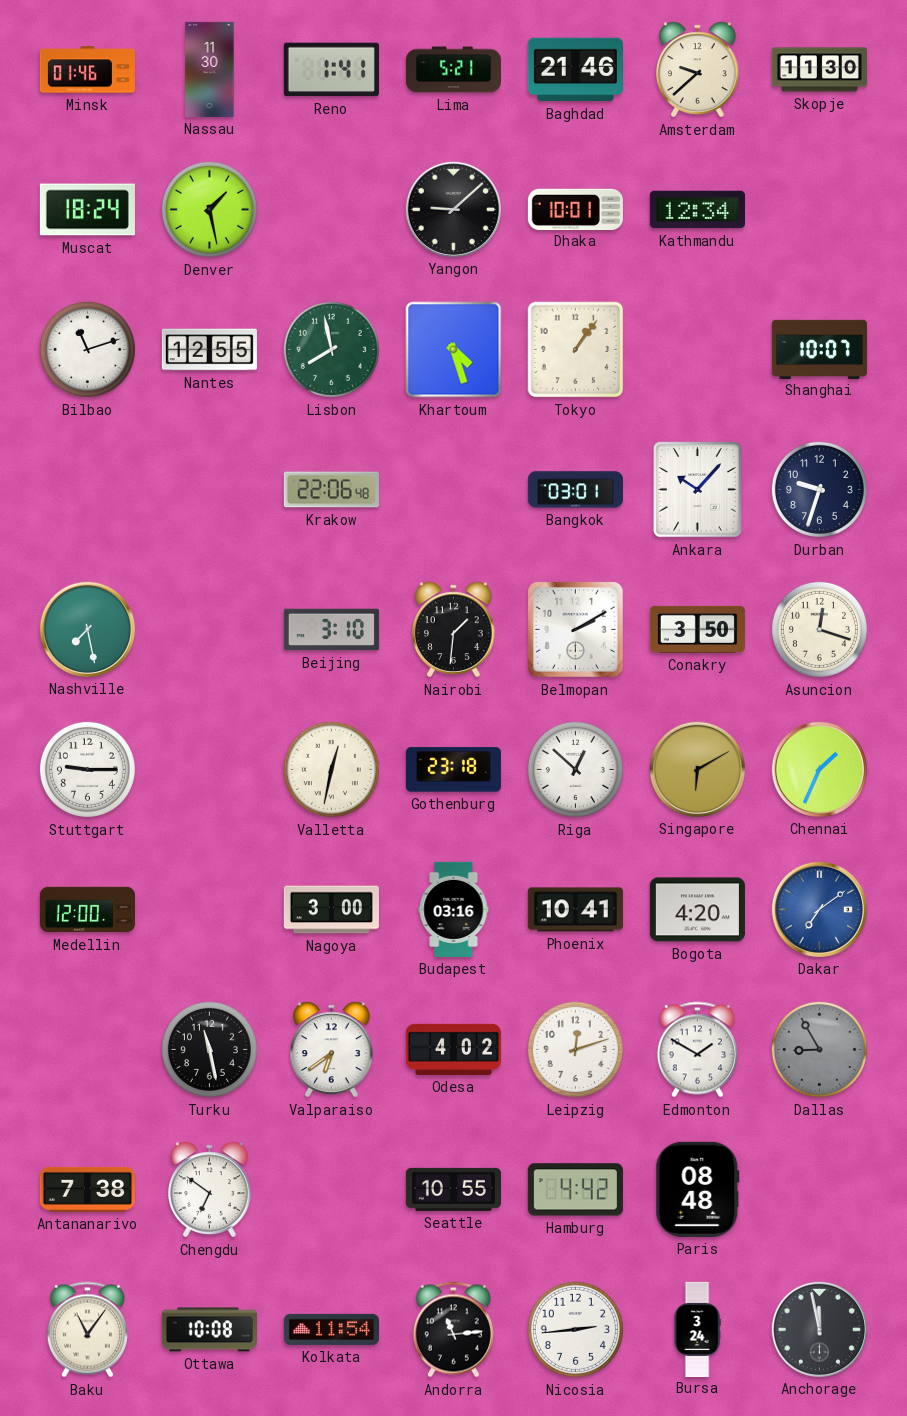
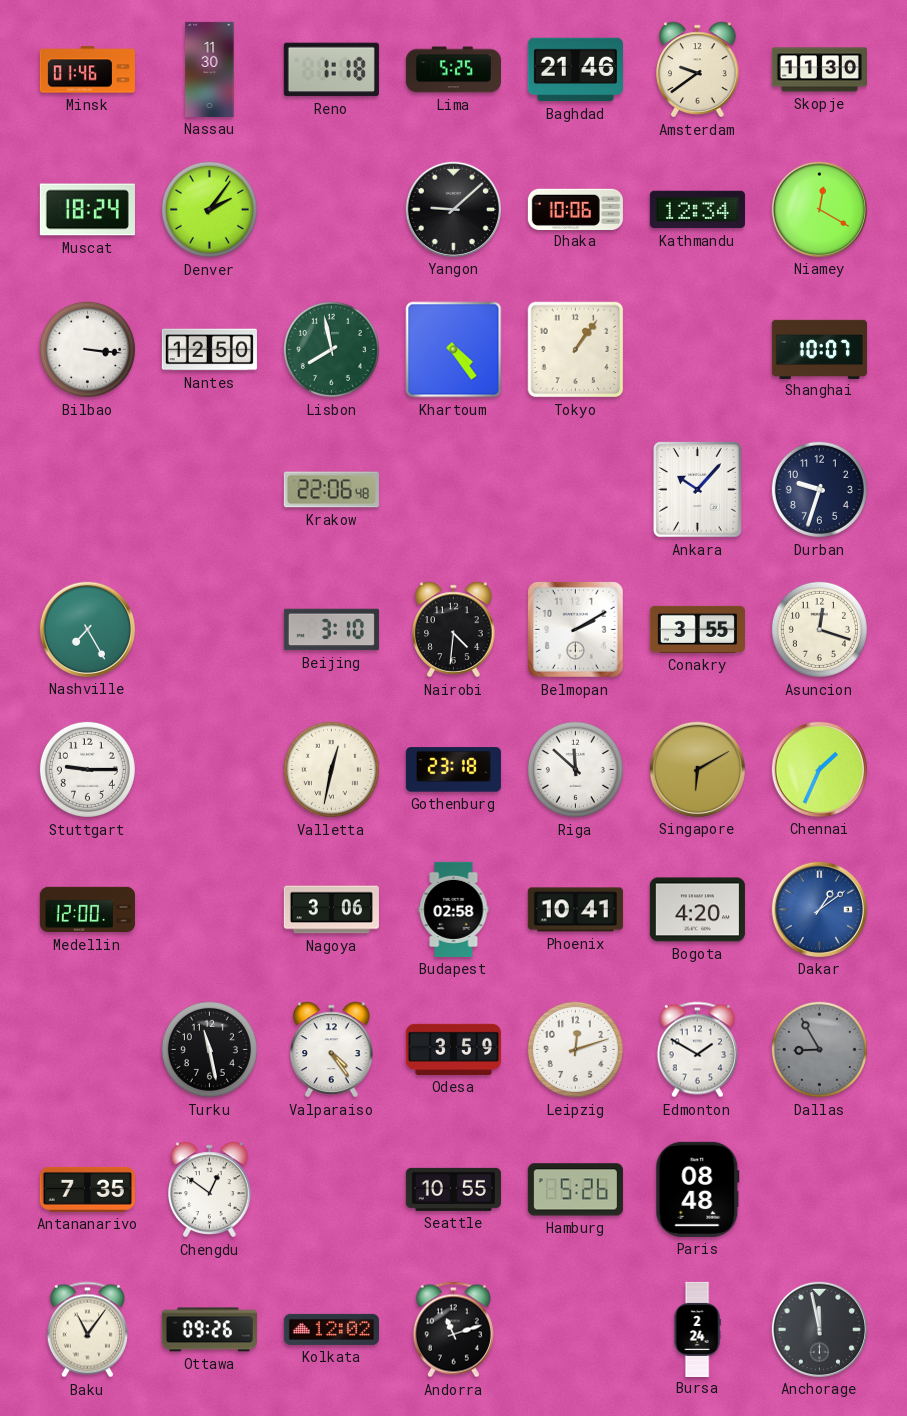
Reno: 1:41 -> 1:18 (331, 70)
Lima: 5:21 -> 5:25 (453, 70)
Amsterdam: 9:38 -> 9:39 (698, 70)
Denver: 1:28 -> 2:06 (209, 209)
Dhaka: 10:01 -> 10:06 (575, 209)
Niamey: none -> 12:20 (819, 209)
Bilbao: 11:12 -> 3:16 (87, 349)
Nantes: 12:55 -> 12:50 (209, 350)
Khartoum: 4:27 -> 4:24 (454, 350)
Bangkok: 03:01 -> none (575, 490)
Nashville: 7:28 -> 7:25 (87, 629)
Nairobi: 1:31 -> 4:31 (454, 630)
Conakry: 3:50 -> 3:55 (697, 629)
Riga: 12:52 -> 11:52 (575, 769)
Nagoya: 3:00 -> 3:06 (331, 910)
Budapest: 03:16 -> 02:58 (454, 909)
Dakar: 7:09 -> 1:09 (819, 909)
Valparaiso: 6:39 -> 4:24 (332, 1050)
Odesa: 4:02 -> 3:59 (453, 1049)
Antananarivo: 7:38 -> 7:35 (87, 1189)
Chengdu: 6:51 -> 12:51 (210, 1190)
Hamburg: 4:42 -> 5:26 (575, 1190)
Ottawa: 10:08 -> 09:26 (209, 1330)
Kolkata: 11:54 -> 12:02 (331, 1329)
Andorra: 11:14 -> 11:12 (453, 1330)
Nicosia: 2:44 -> none (575, 1329)
Bursa: 3:24 -> 2:24 (697, 1329)
